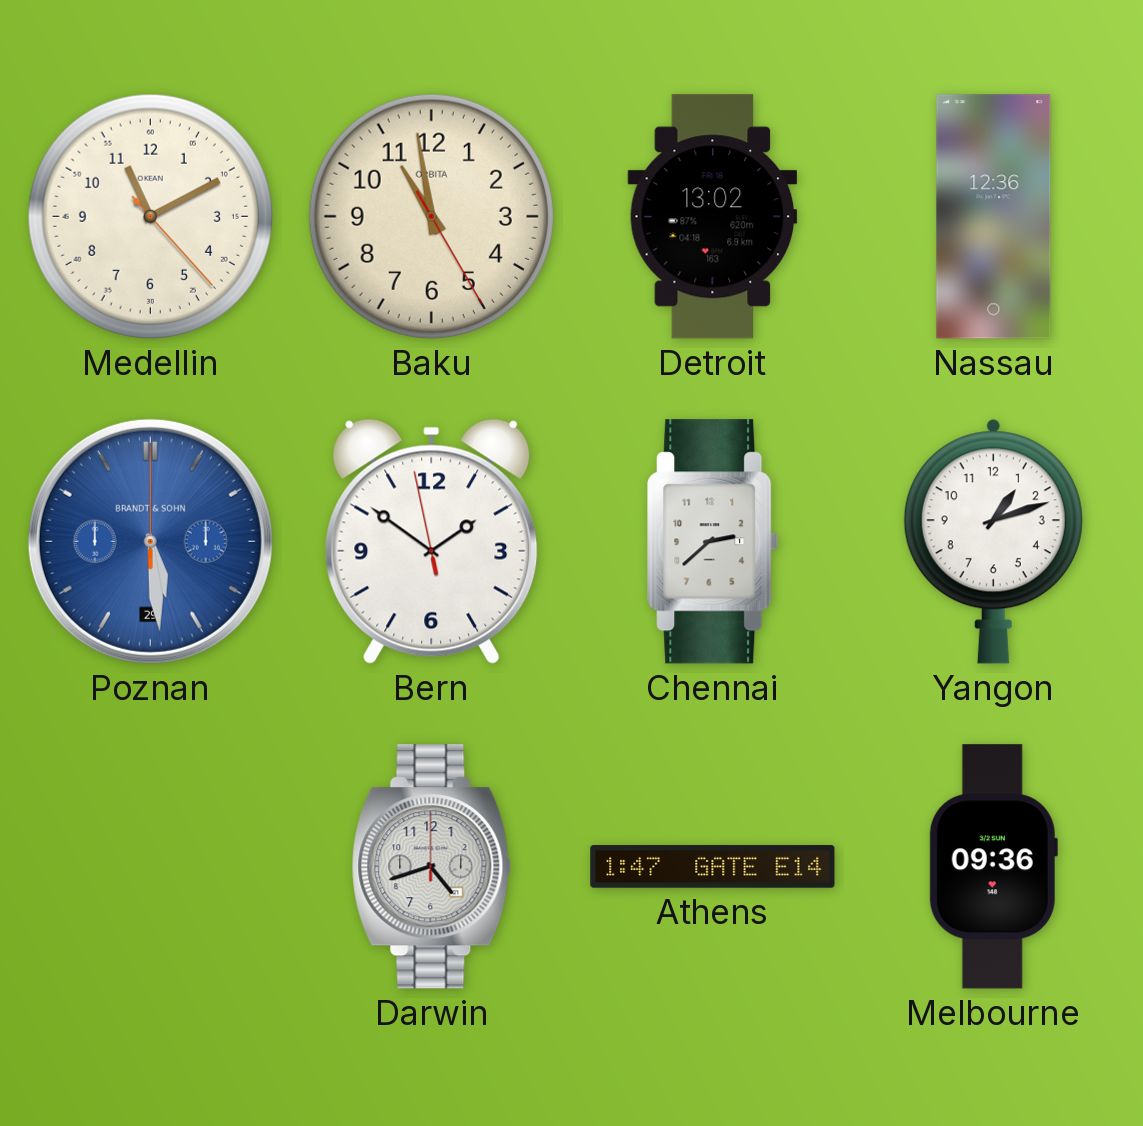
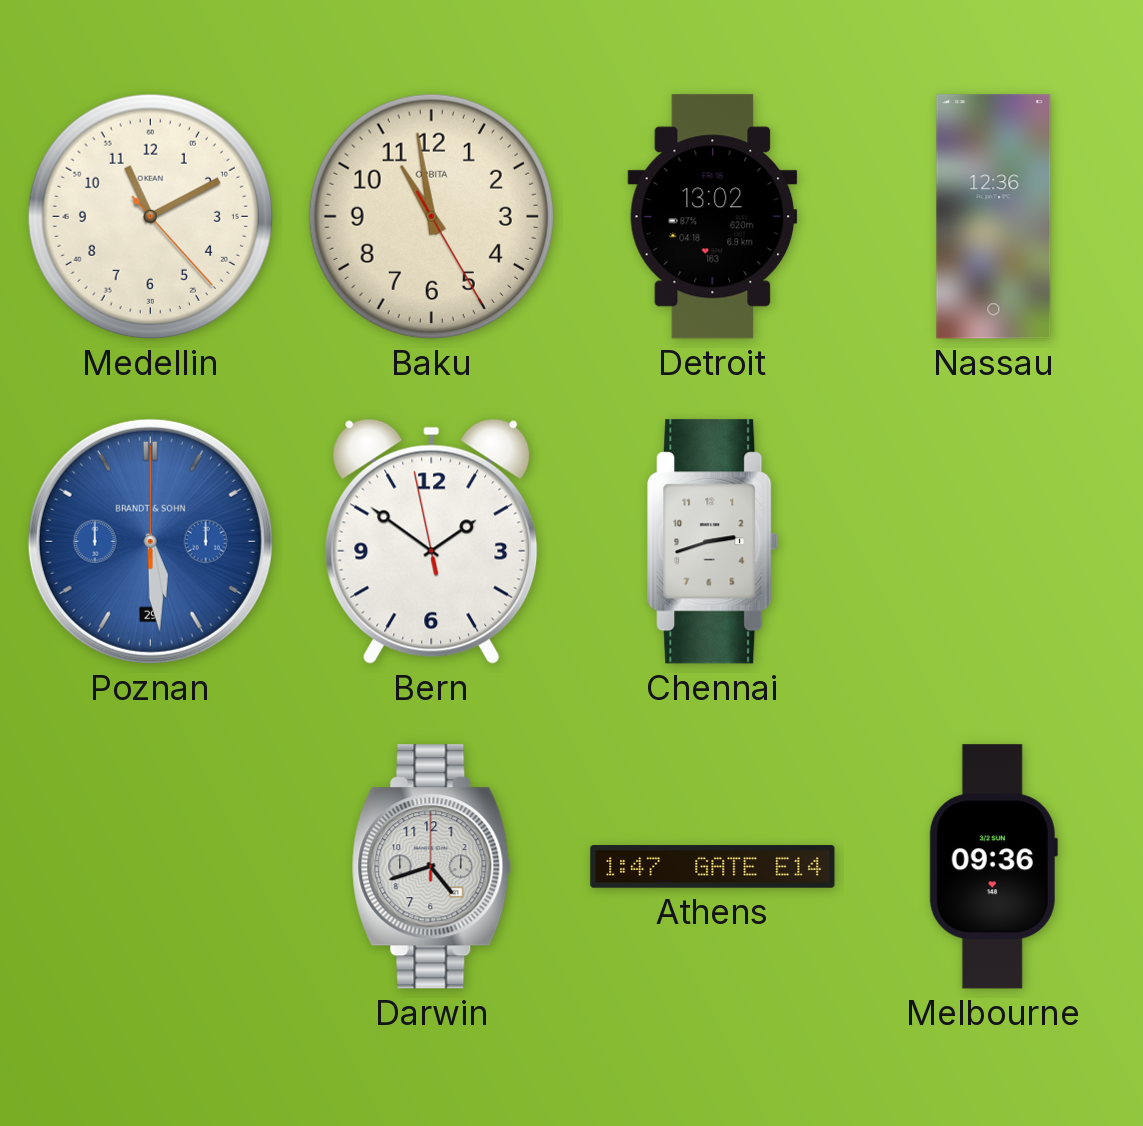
Chennai: 2:38 -> 2:42 (713, 542)
Yangon: 1:12 -> none (993, 541)
